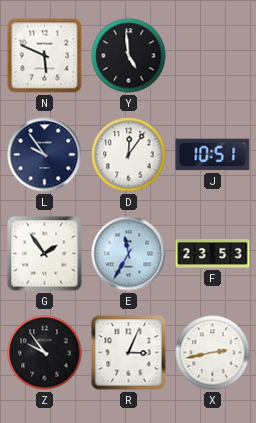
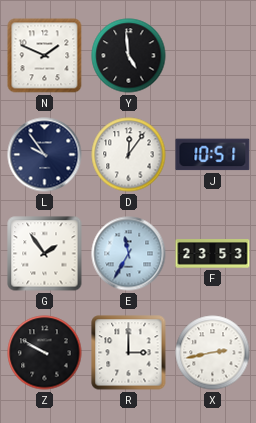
N: 5:49 -> 1:49 (45, 56)
Z: 9:54 -> 9:50 (45, 353)
R: 3:04 -> 3:00 (129, 353)
